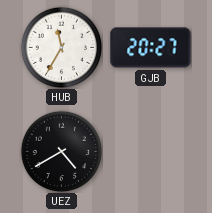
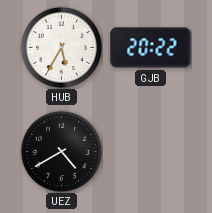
HUB: 11:35 -> 5:35 (61, 47)
GJB: 20:27 -> 20:22 (151, 48)
